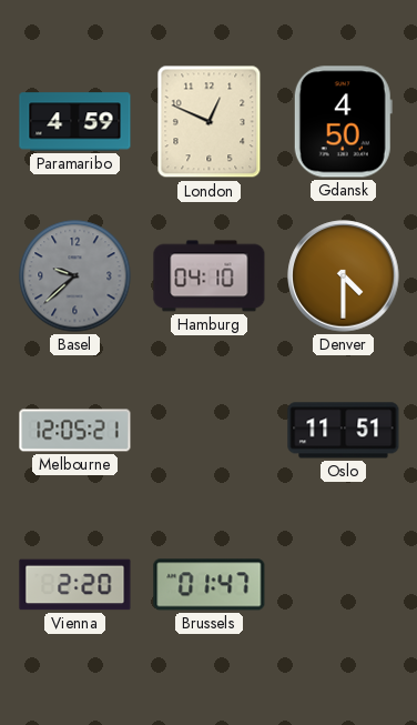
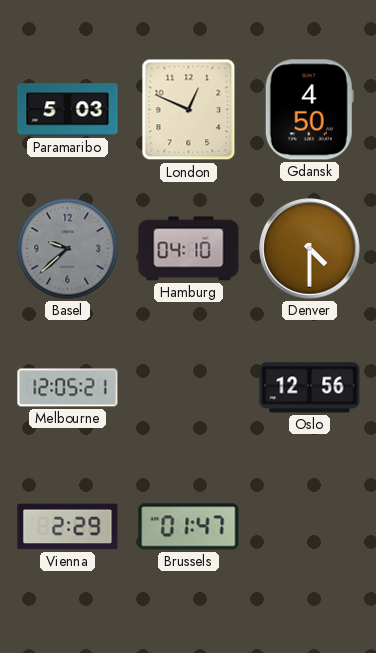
Paramaribo: 4:59 -> 5:03 (68, 110)
Oslo: 11:51 -> 12:56 (310, 388)
Vienna: 2:20 -> 2:29 (68, 527)
